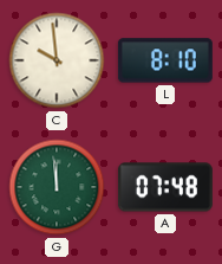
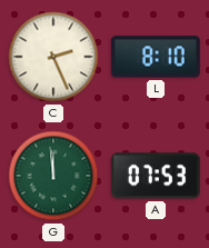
C: 9:59 -> 2:26 (53, 57)
A: 07:48 -> 07:53 (156, 176)
